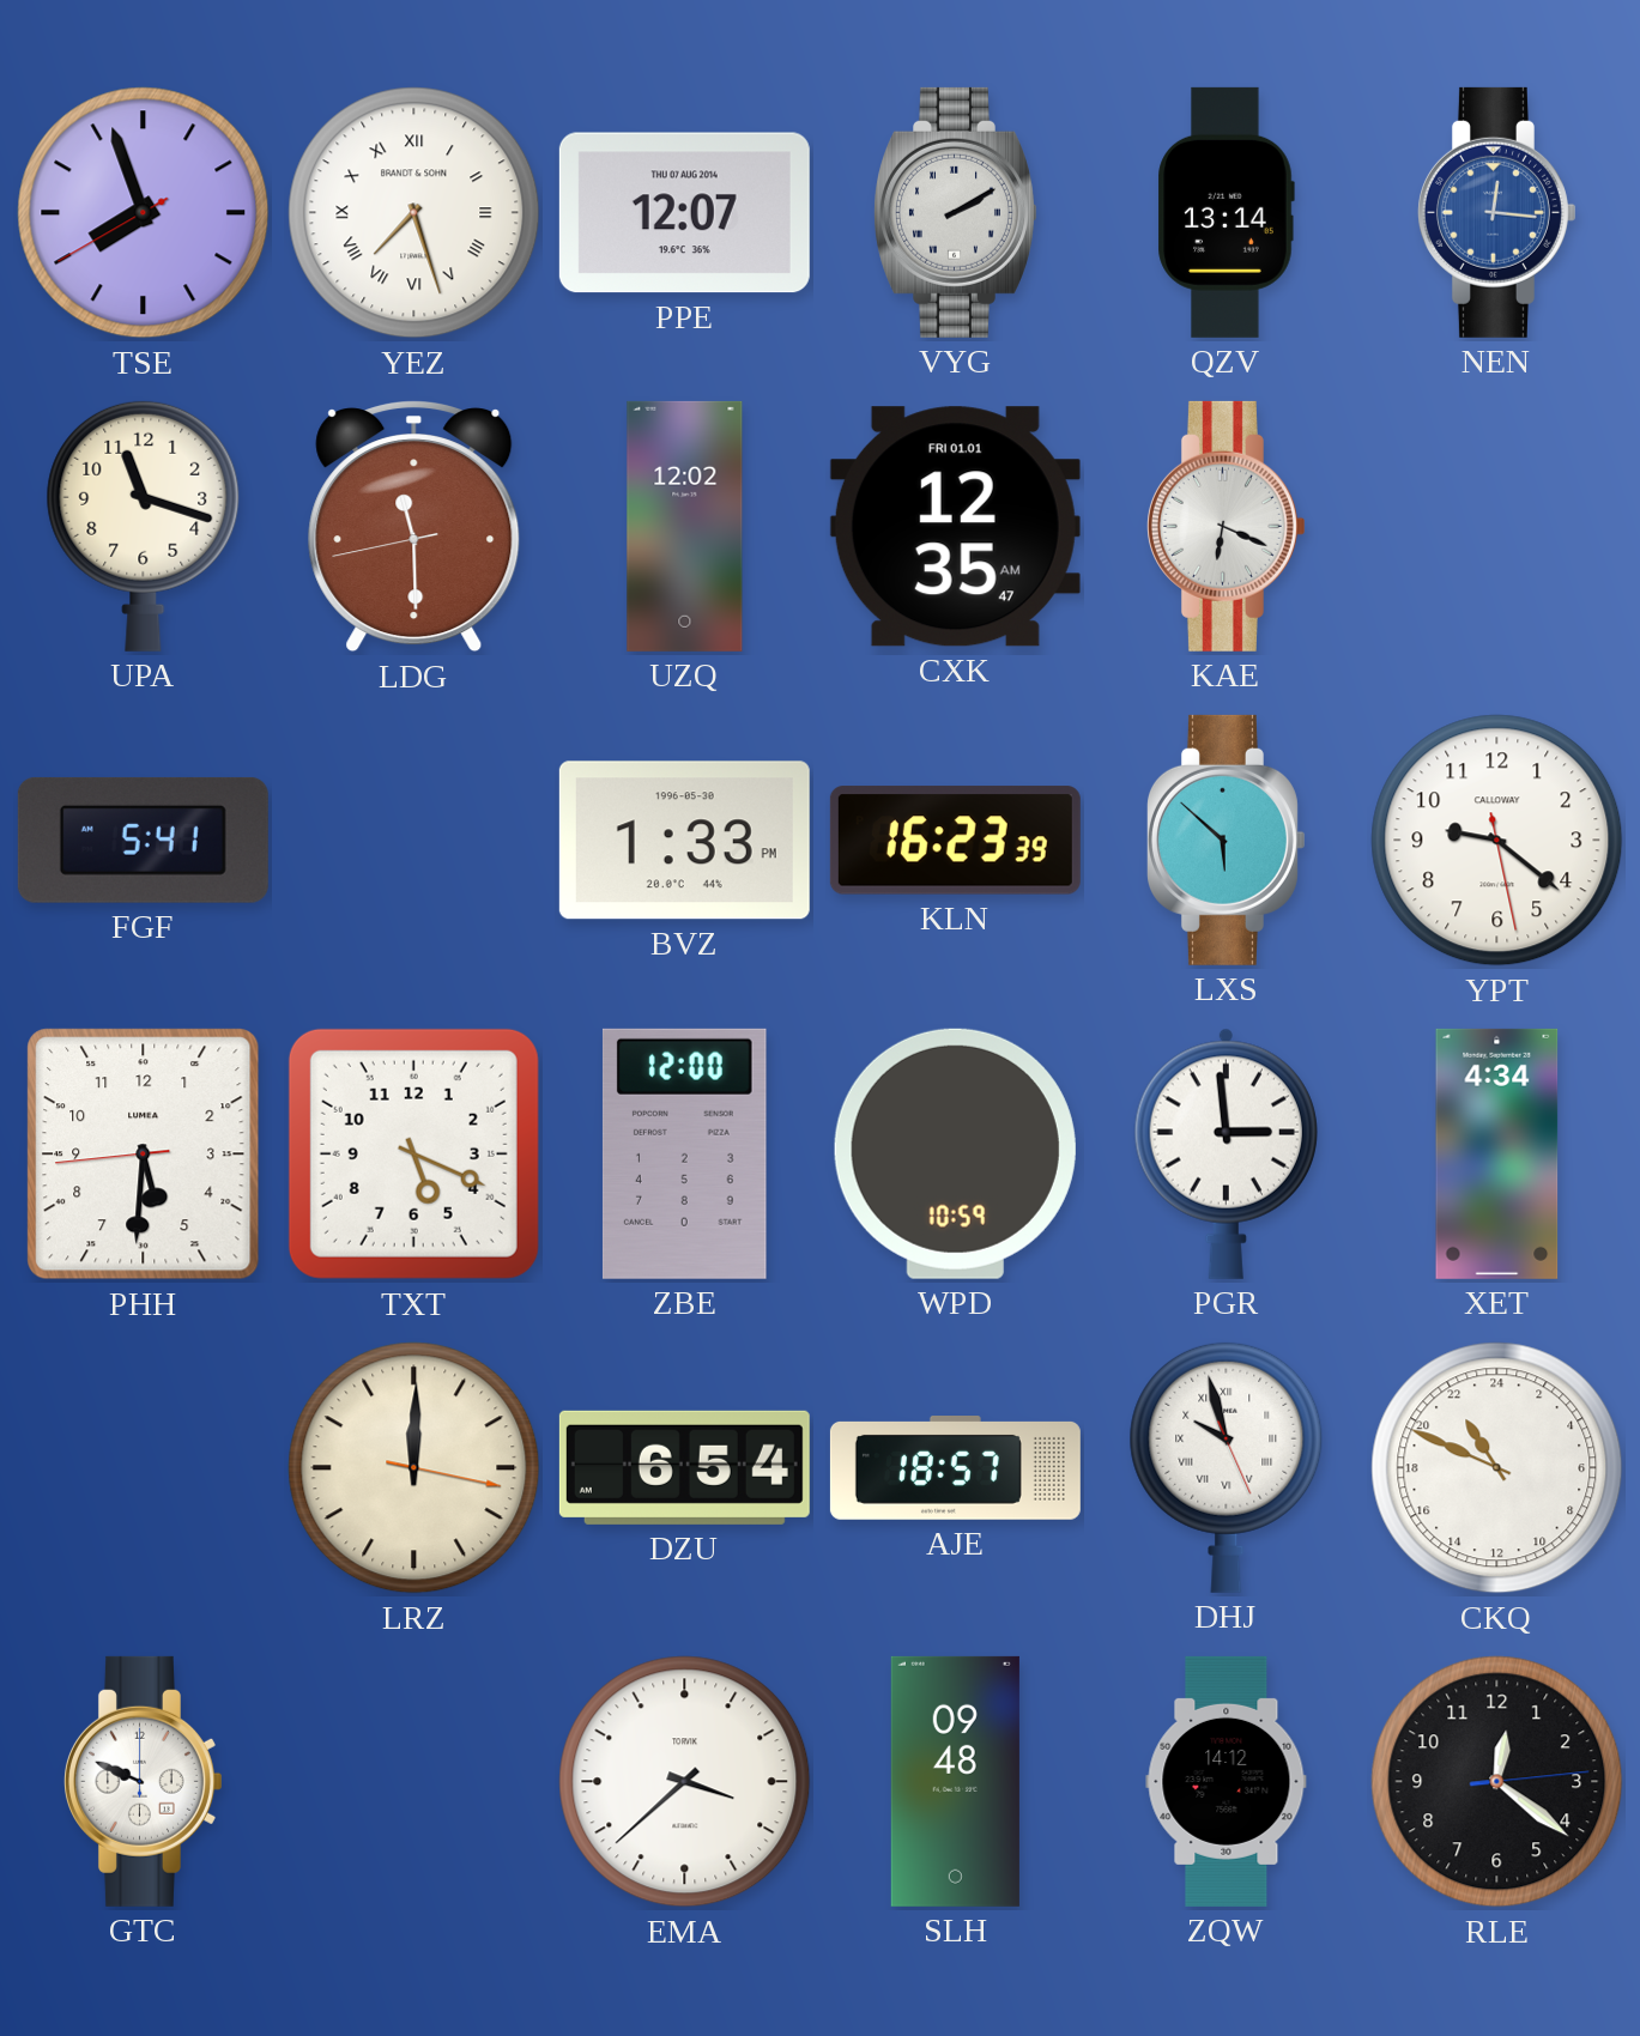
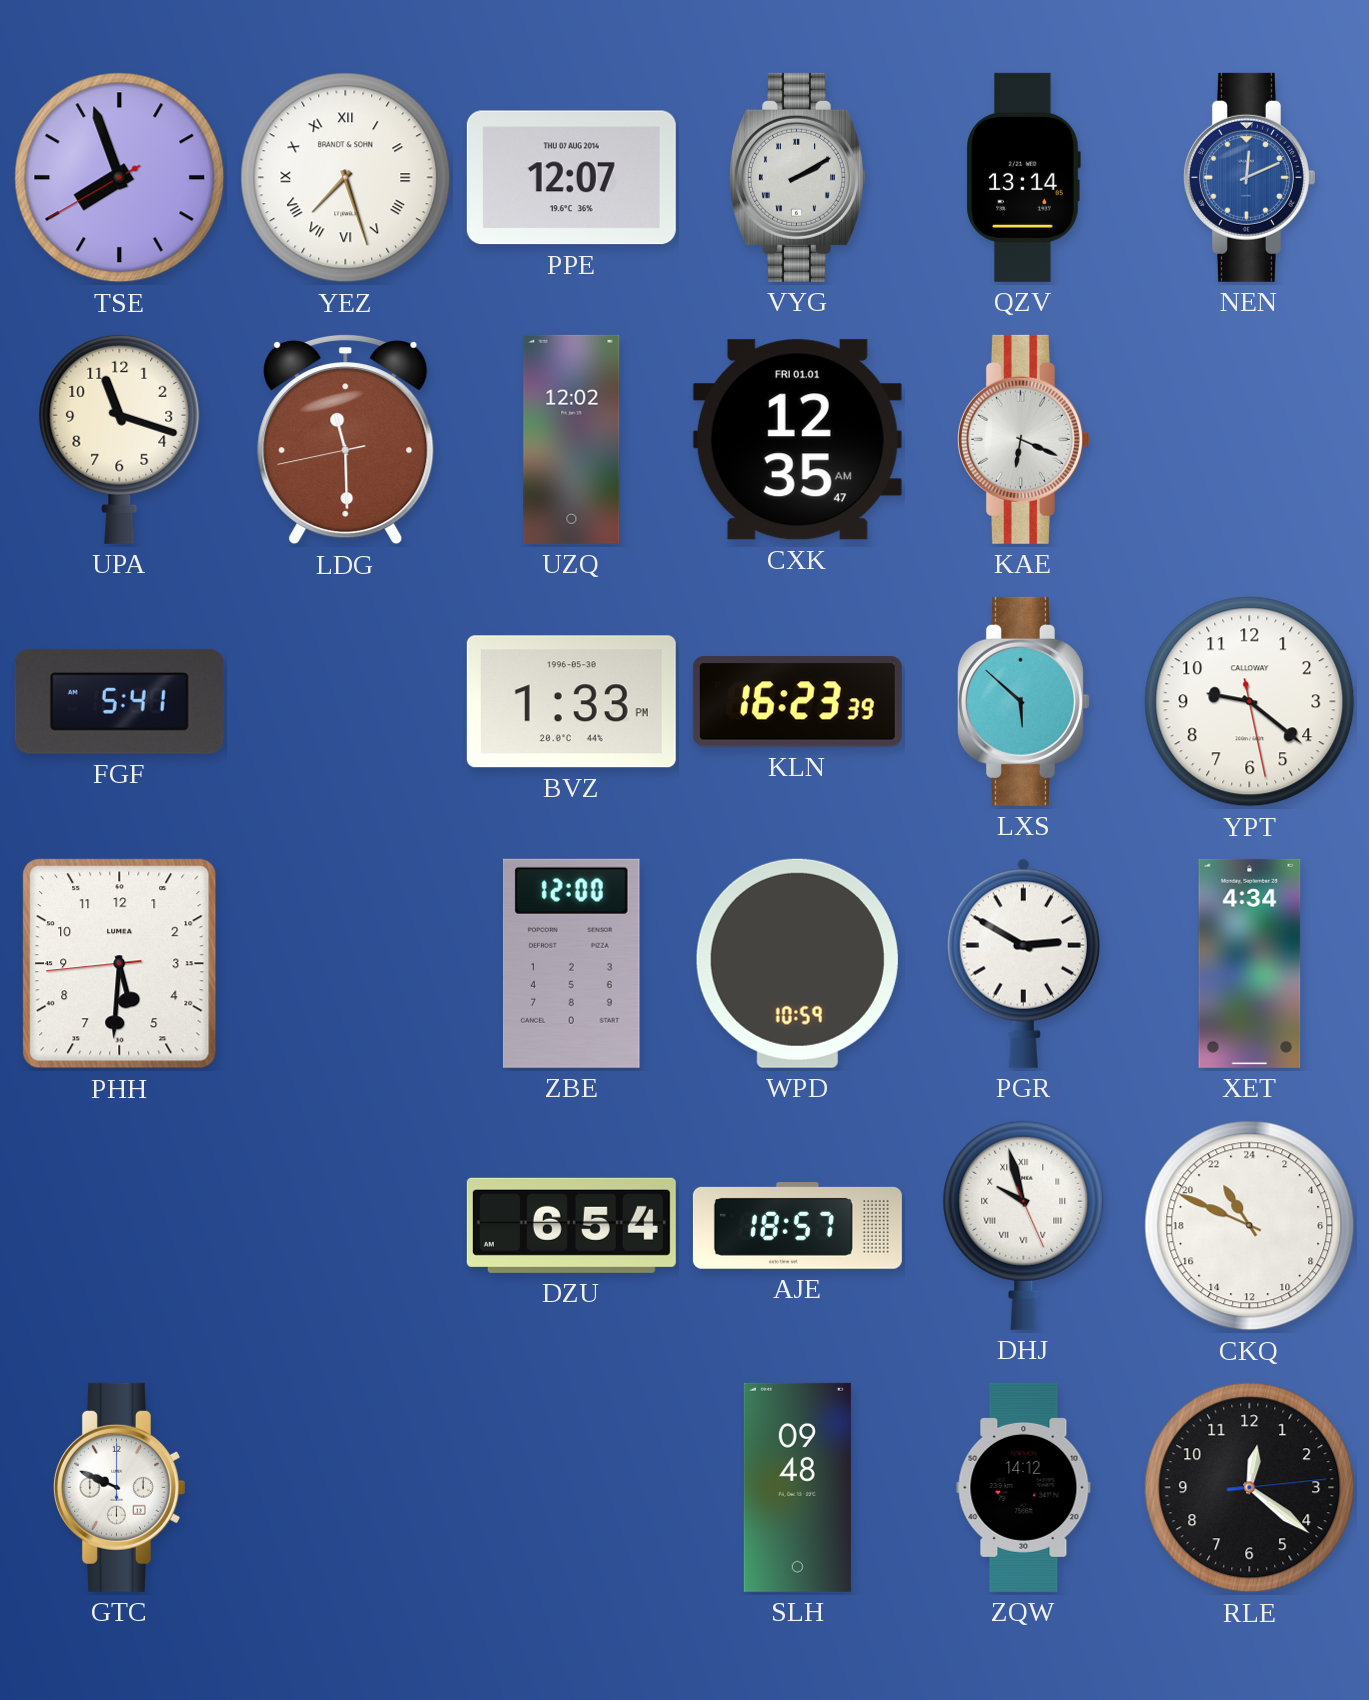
NEN: 12:16 -> 12:11 (1249, 177)
TXT: 5:19 -> none (413, 1153)
PGR: 2:59 -> 2:50 (1023, 963)
LRZ: 12:00 -> none (414, 1468)
EMA: 3:38 -> none (685, 1782)
